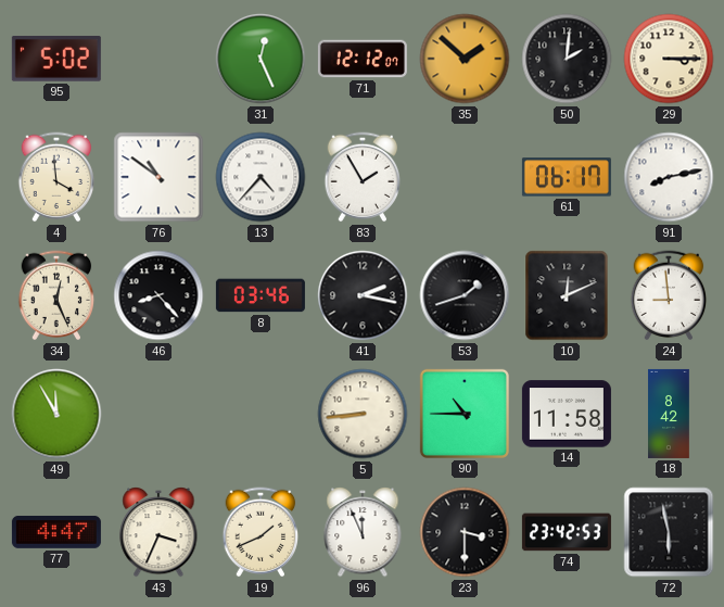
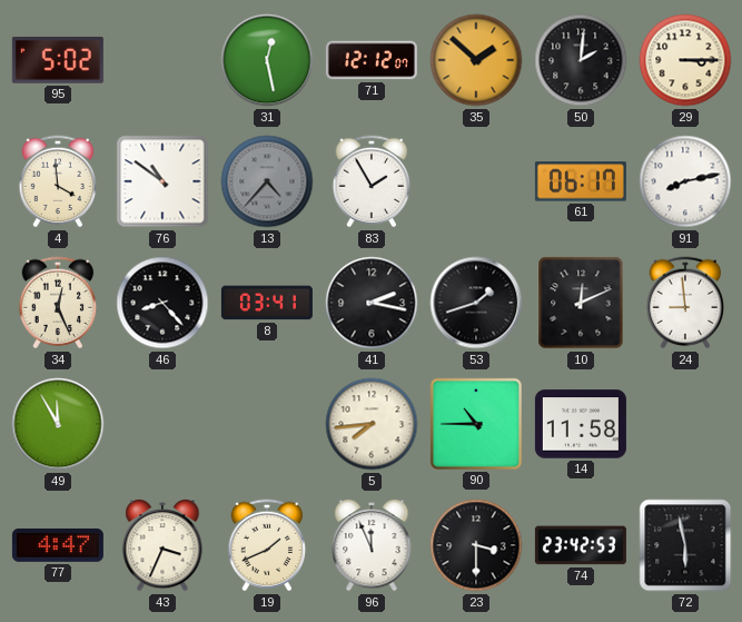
31: 12:26 -> 12:28 (267, 60)
13 dial: white -> grey (267, 181)
8: 03:46 -> 03:41 (267, 303)
5: 8:44 -> 7:44 (372, 424)
18: 8:42 -> none (669, 414)
